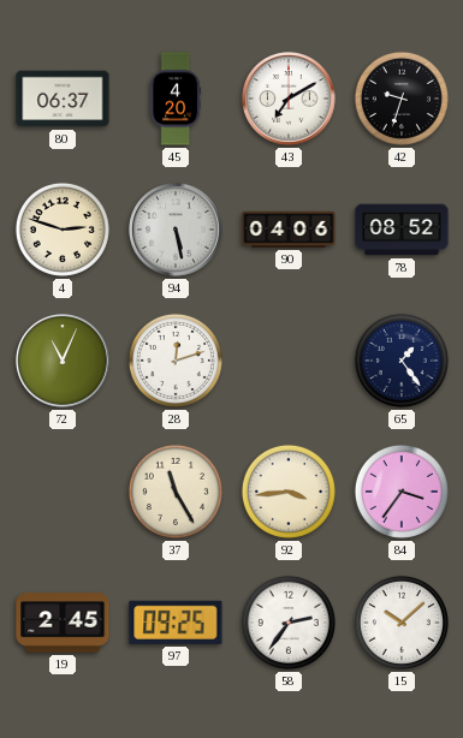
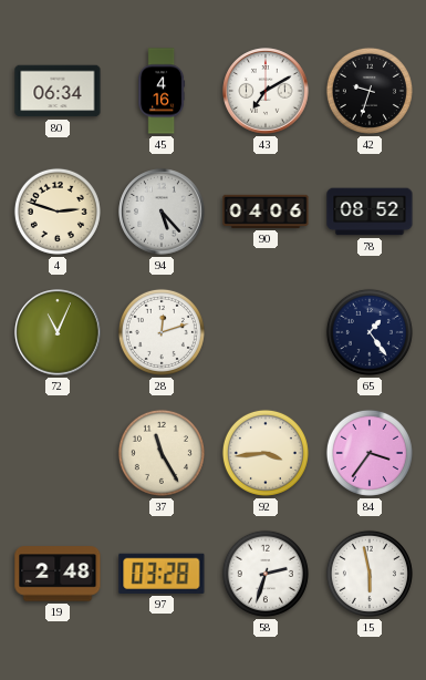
80: 06:37 -> 06:34 (58, 91)
45: 4:20 -> 4:16 (162, 91)
94: 5:28 -> 5:23 (162, 212)
19: 2:45 -> 2:48 (58, 574)
97: 09:25 -> 03:28 (162, 574)
58: 2:36 -> 2:33 (266, 574)
15: 10:08 -> 5:58 (370, 574)
